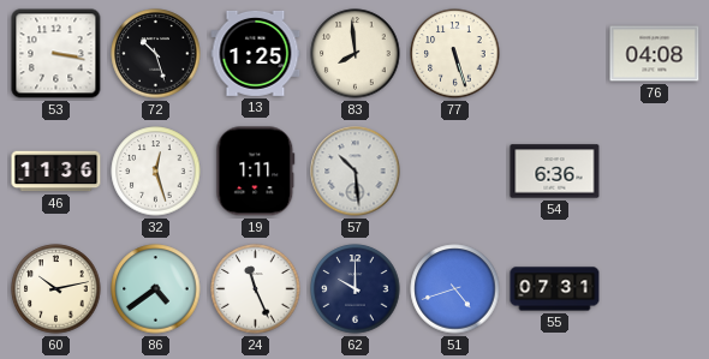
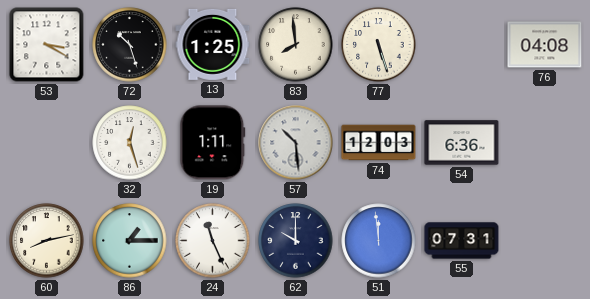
53: 3:17 -> 3:20 (47, 45)
46: 11:36 -> none (56, 172)
74: none -> 12:03 (379, 143)
60: 10:13 -> 8:13 (47, 241)
86: 4:39 -> 1:15 (130, 241)
51: 4:42 -> 11:59 (379, 241)
